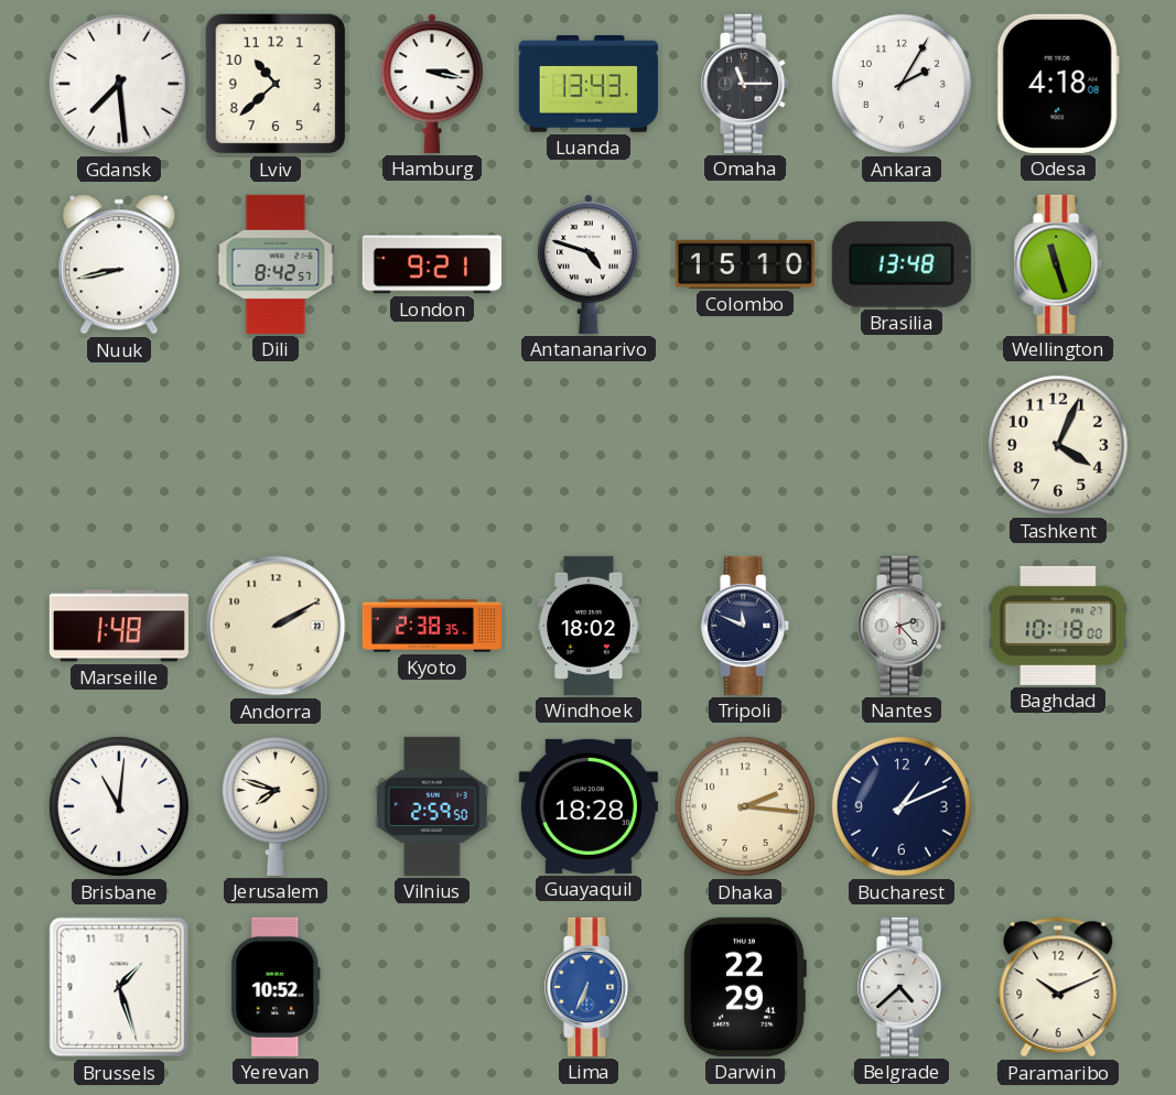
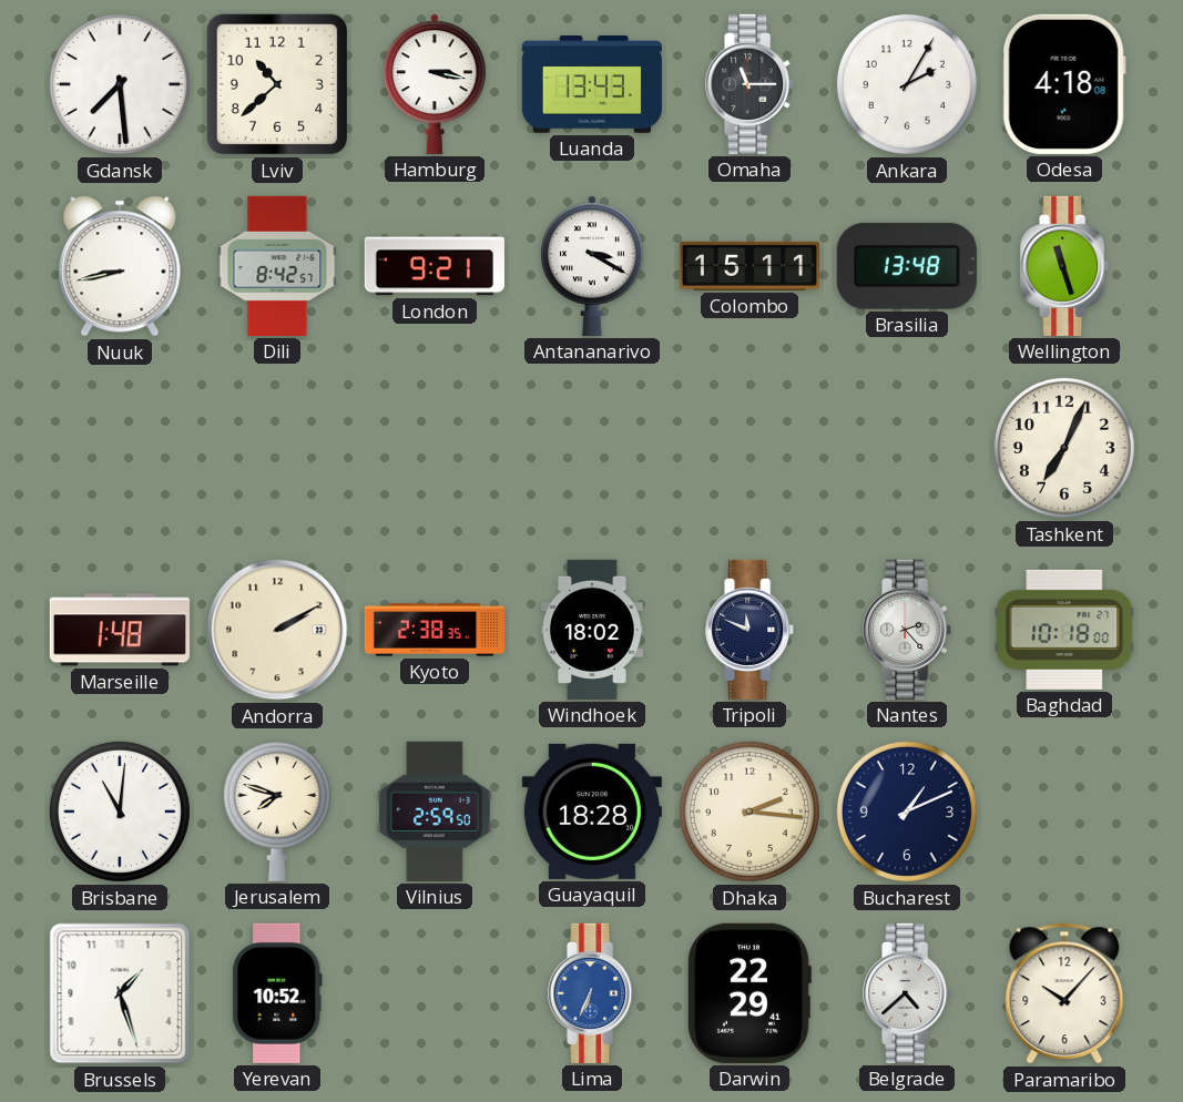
Antananarivo: 4:48 -> 3:20 (593, 266)
Colombo: 15:10 -> 15:11 (749, 266)
Tashkent: 4:04 -> 7:04 (1064, 448)
Paramaribo: 10:11 -> 10:07 (1064, 993)
